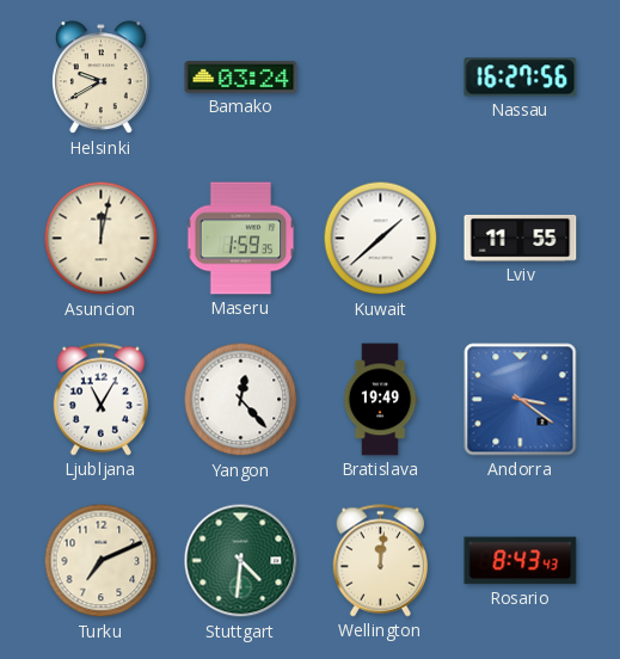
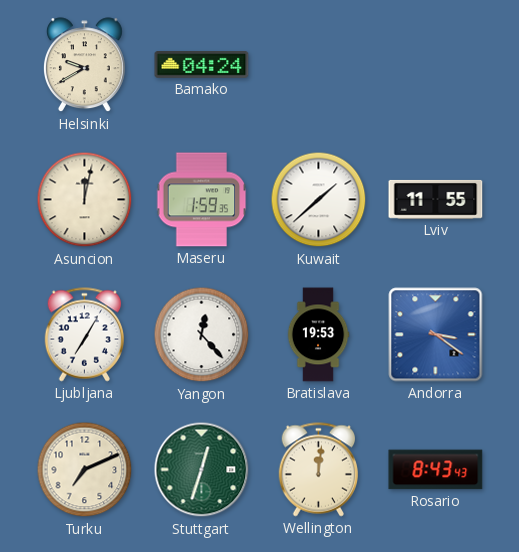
Bamako: 03:24 -> 04:24 (202, 65)
Nassau: 16:27 -> none (521, 78)
Ljubljana: 11:05 -> 7:05 (84, 335)
Bratislava: 19:49 -> 19:53 (318, 335)
Stuttgart: 4:31 -> 12:33 (202, 470)
